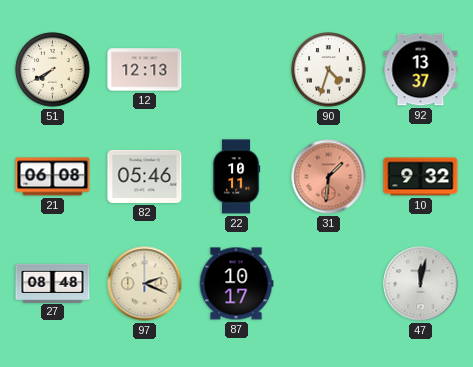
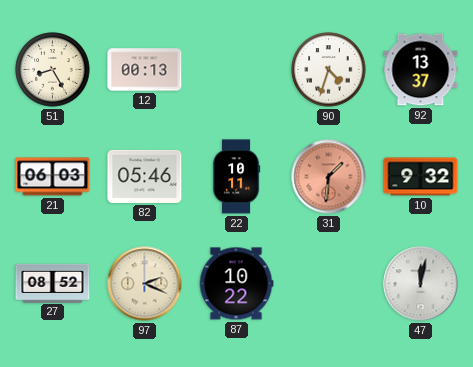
51: 7:40 -> 8:25 (53, 70)
12: 12:13 -> 00:13 (145, 70)
21: 06:08 -> 06:03 (53, 177)
27: 08:48 -> 08:52 (53, 283)
87: 10:17 -> 10:22 (236, 284)
